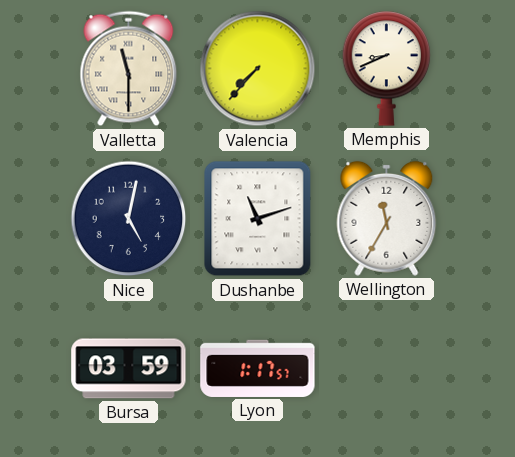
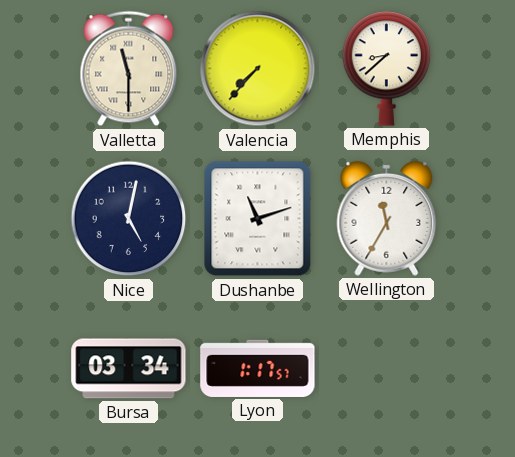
Memphis: 8:41 -> 8:38 (387, 69)
Bursa: 03:59 -> 03:34 (129, 369)
